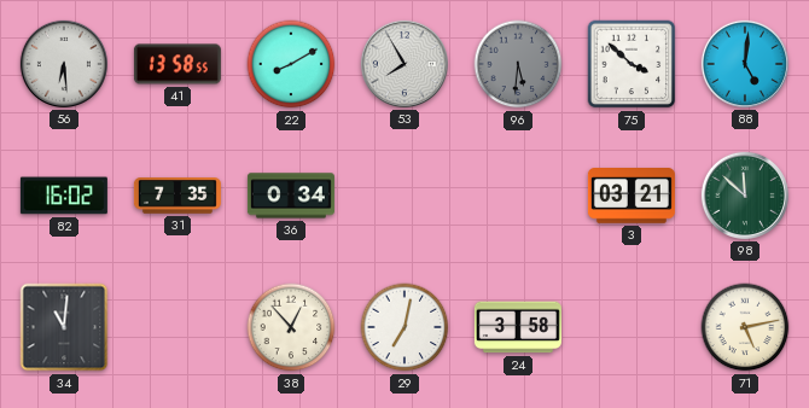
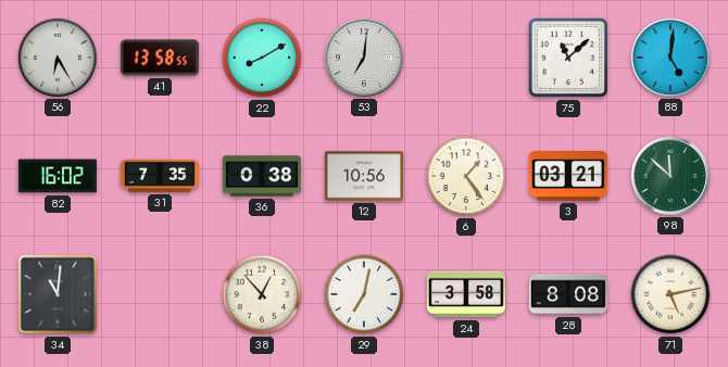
56: 6:29 -> 6:25 (58, 58)
53: 7:55 -> 7:01 (364, 58)
96: 5:31 -> none (518, 64)
75: 3:52 -> 11:08 (568, 58)
36: 0:34 -> 0:38 (262, 176)
12: none -> 10:56 (364, 176)
6: none -> 1:24 (466, 176)
28: none -> 8:08 (568, 294)
